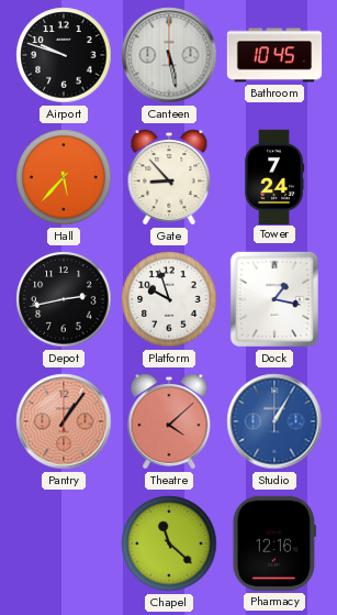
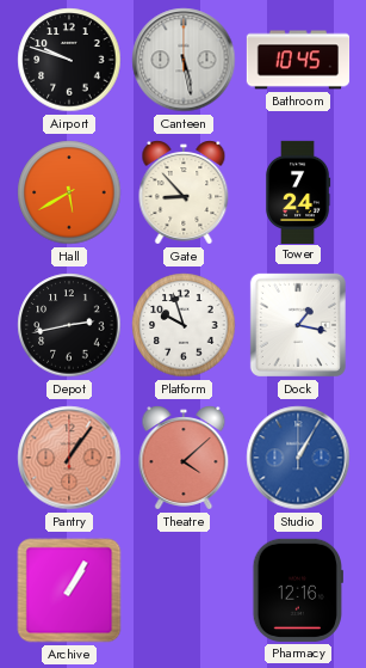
Hall: 5:37 -> 5:40 (69, 192)
Archive: none -> 1:05 (69, 590)
Chapel: 11:22 -> none (169, 543)
